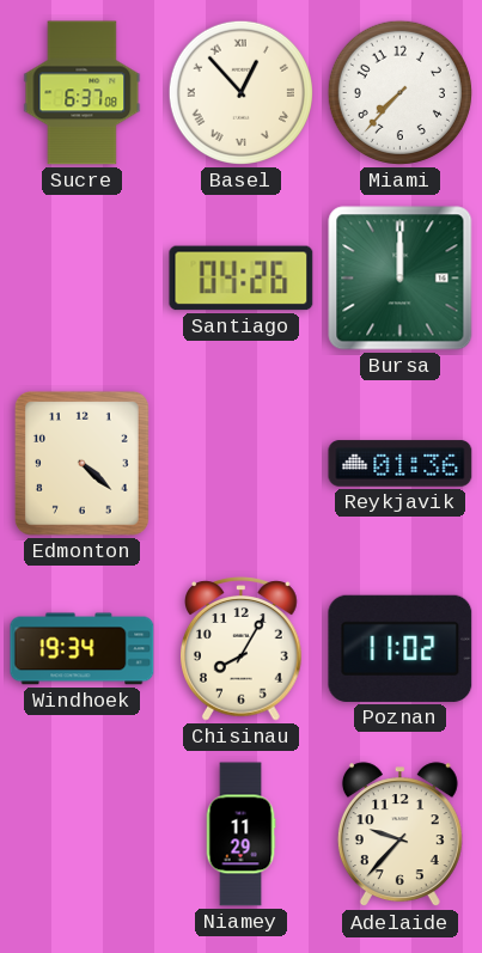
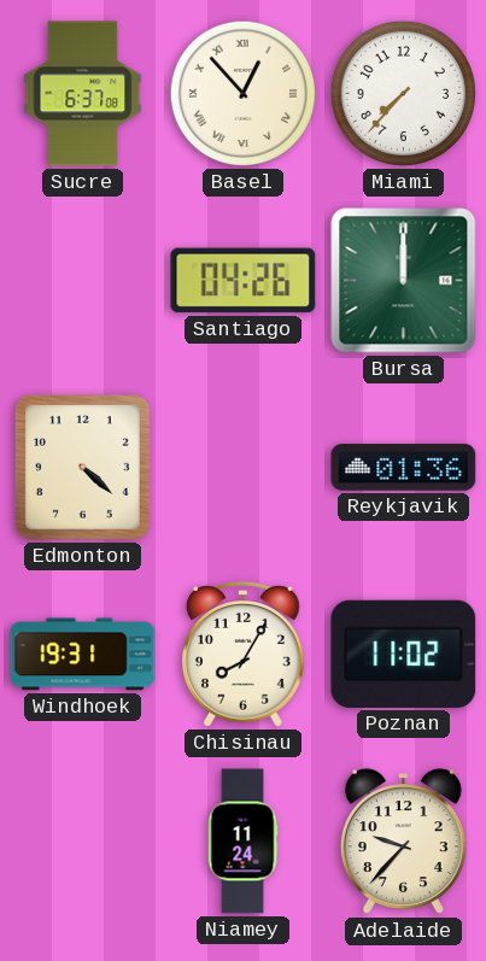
Windhoek: 19:34 -> 19:31 (83, 655)
Niamey: 11:29 -> 11:24 (242, 842)
